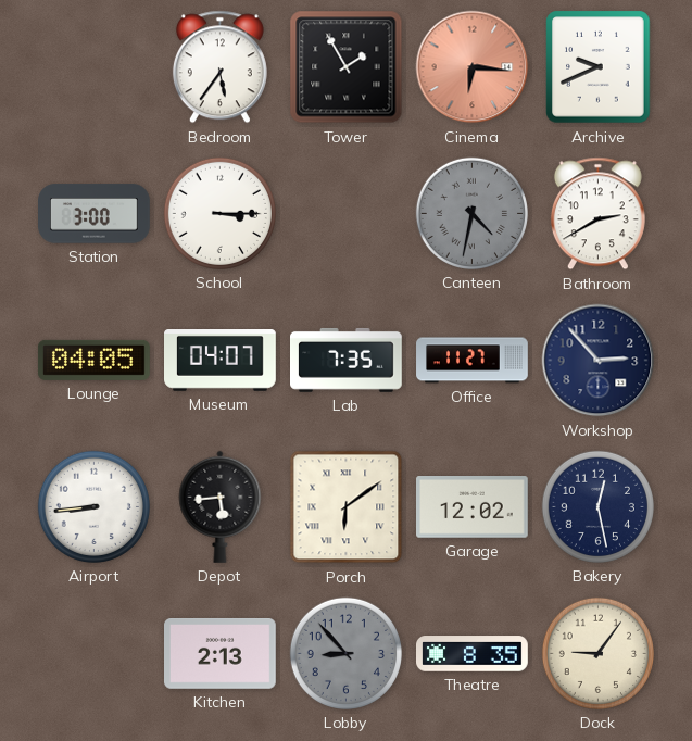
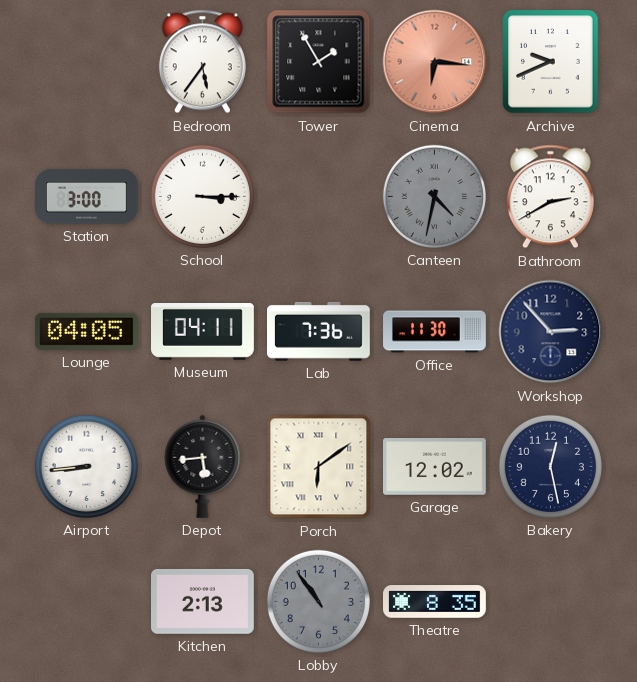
Museum: 04:07 -> 04:11 (203, 332)
Lab: 7:35 -> 7:36 (319, 331)
Office: 11:27 -> 11:30 (435, 332)
Lobby: 8:53 -> 10:54 (318, 601)
Dock: 9:06 -> none (597, 653)
